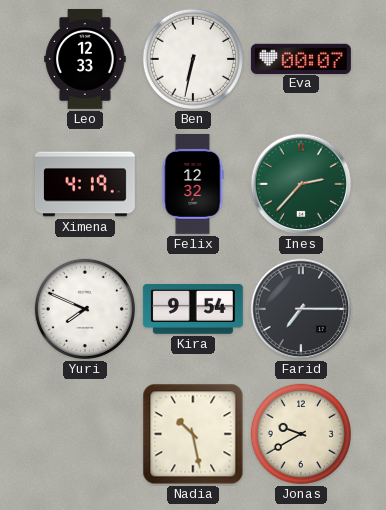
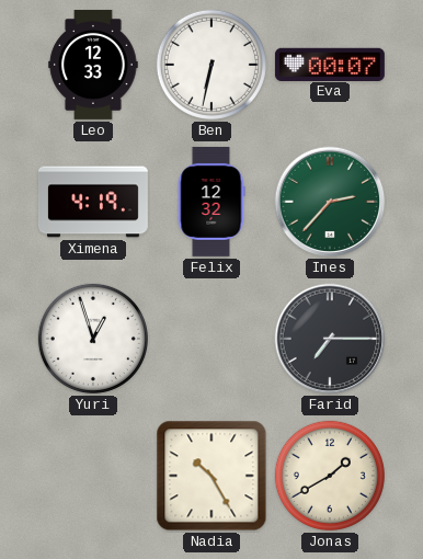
Yuri: 7:49 -> 12:57 (93, 339)
Kira: 9:54 -> none (193, 309)
Nadia: 10:28 -> 10:25 (211, 476)
Jonas: 9:40 -> 1:40 (330, 476)
